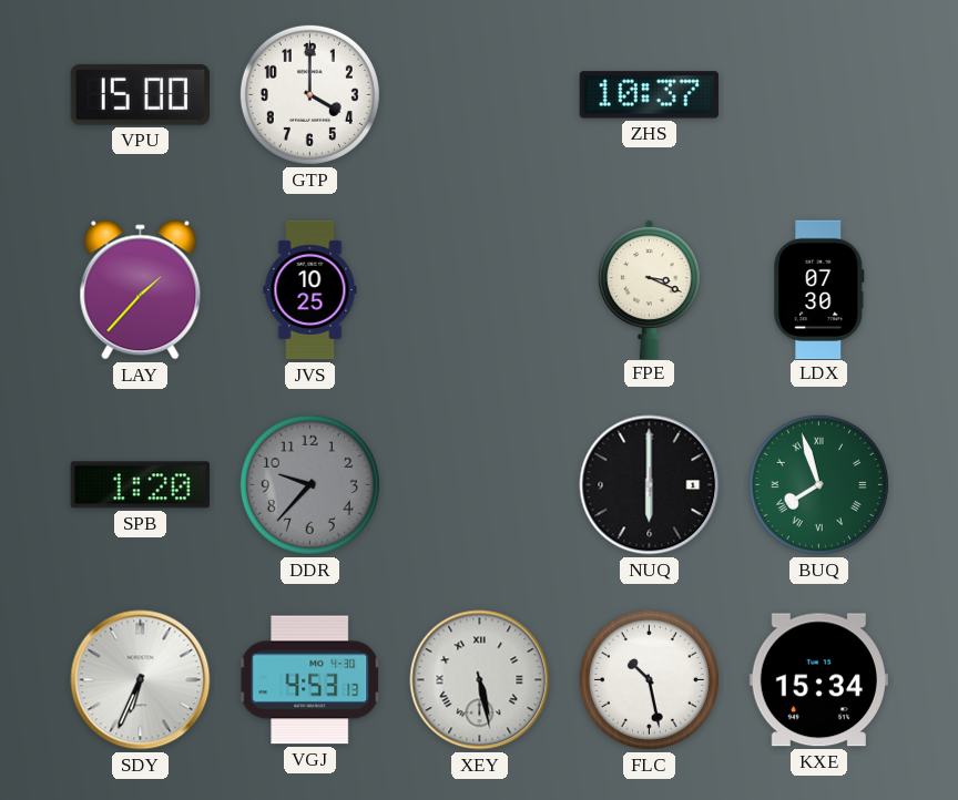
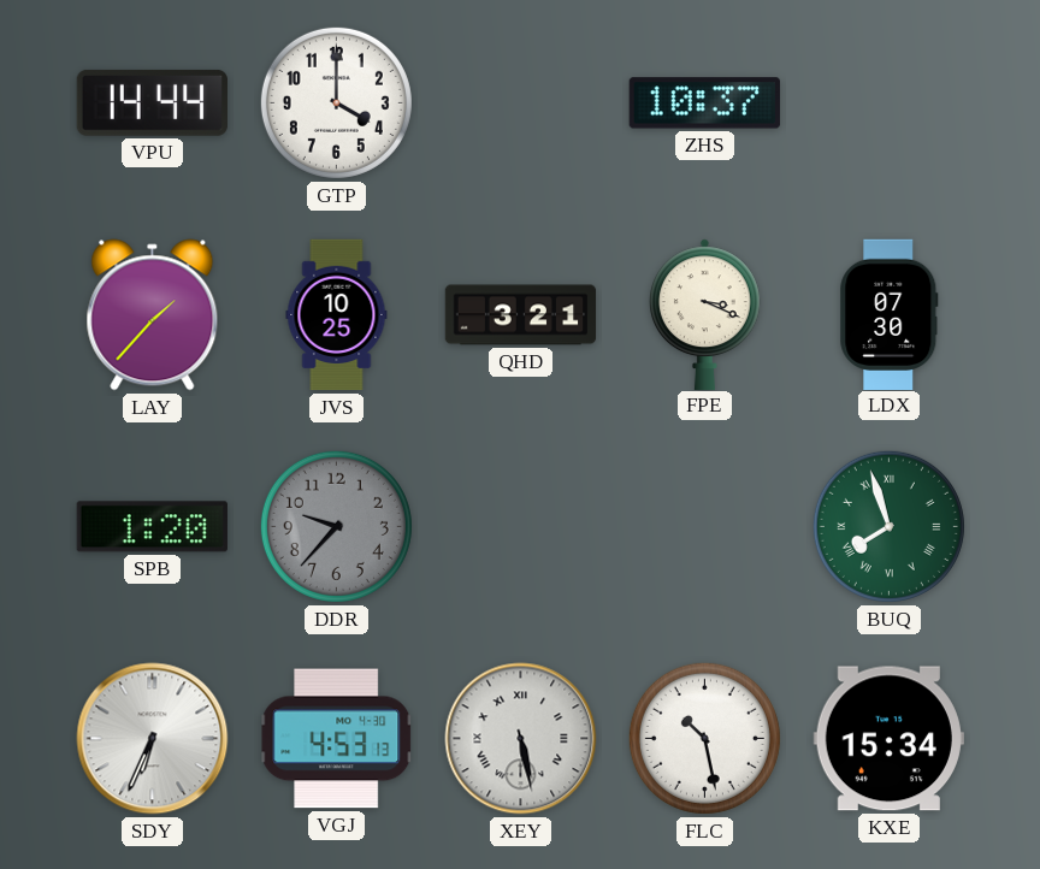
VPU: 15:00 -> 14:44 (152, 102)
QHD: none -> 3:21 (521, 315)
NUQ: 6:00 -> none (650, 485)
